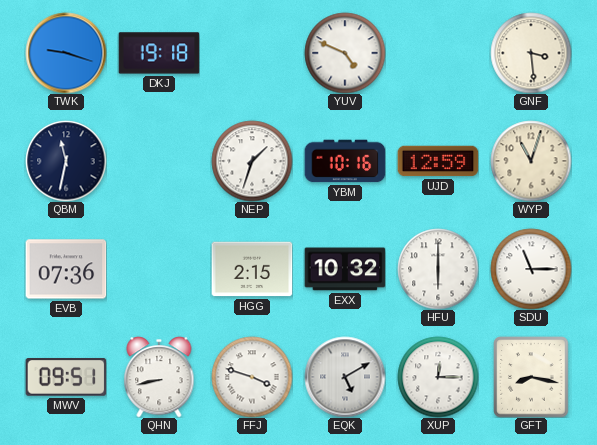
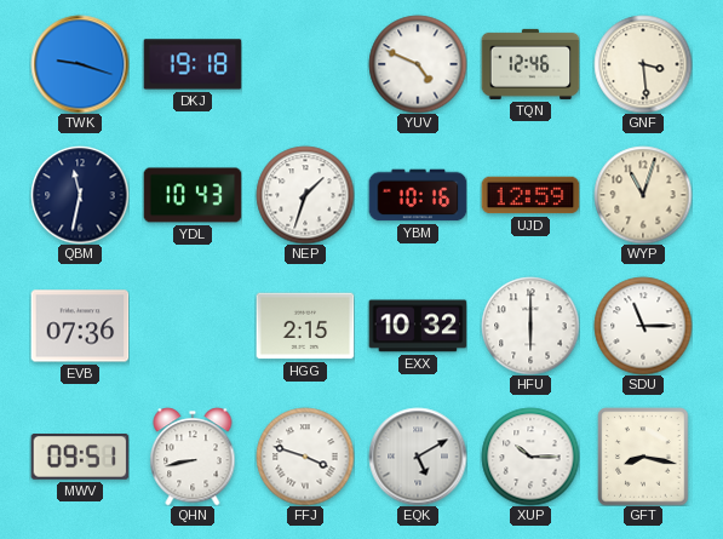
TQN: none -> 12:46 (530, 64)
YDL: none -> 10:43 (193, 195)
XUP: 12:15 -> 10:15 (530, 457)
